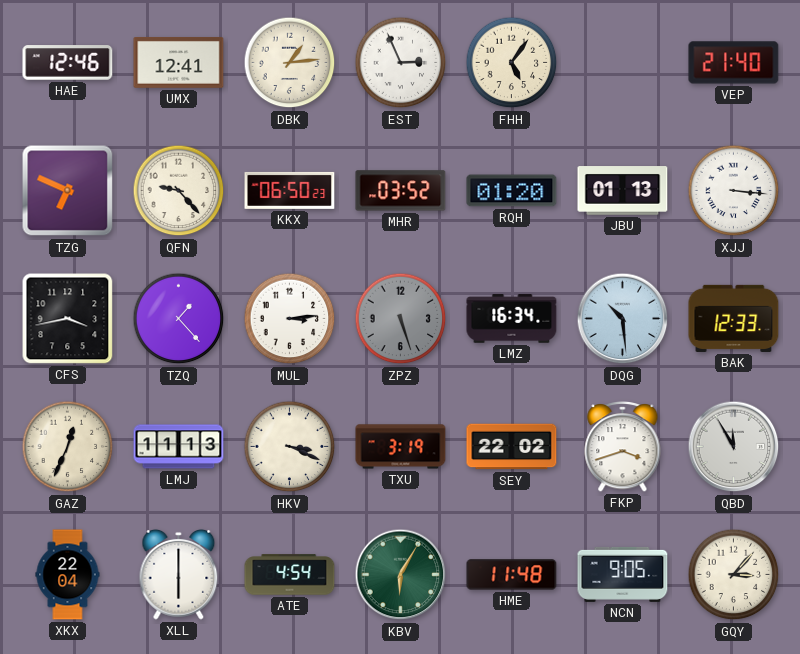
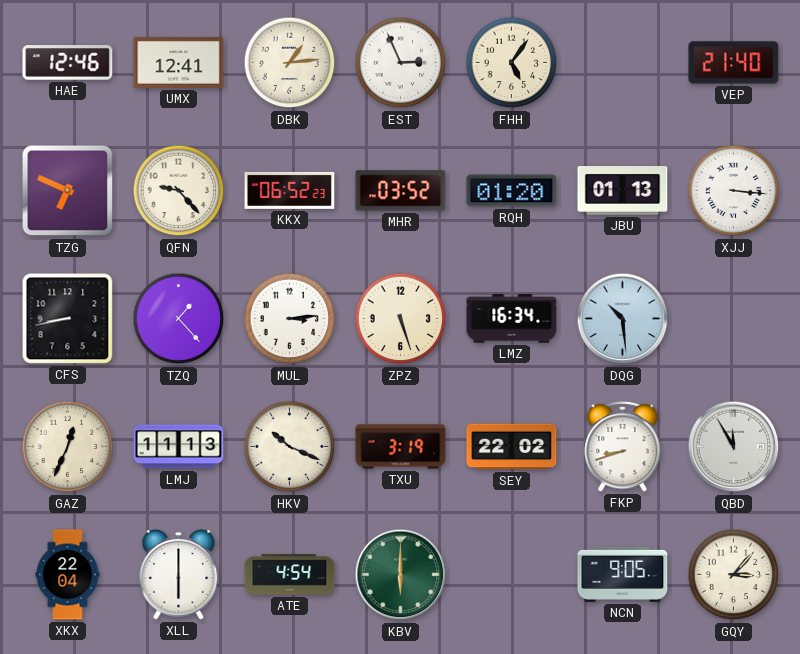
KKX: 06:50 -> 06:52 (290, 190)
CFS: 3:43 -> 8:43 (68, 319)
ZPZ dial: grey -> cream (401, 319)
BAK: 12:33 -> none (734, 318)
HKV: 3:19 -> 10:19 (290, 447)
FKP: 3:42 -> 8:42 (623, 447)
KBV: 6:05 -> 6:00 (401, 575)
HME: 11:48 -> none (512, 575)
